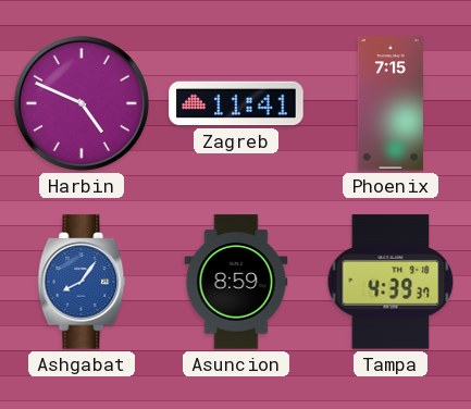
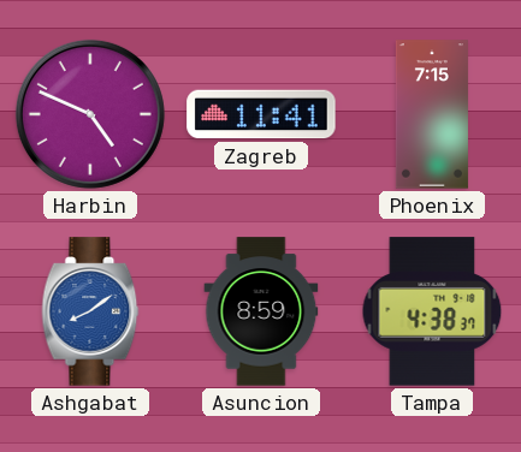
Ashgabat: 8:06 -> 8:09 (90, 311)
Tampa: 4:39 -> 4:38 (432, 311)
